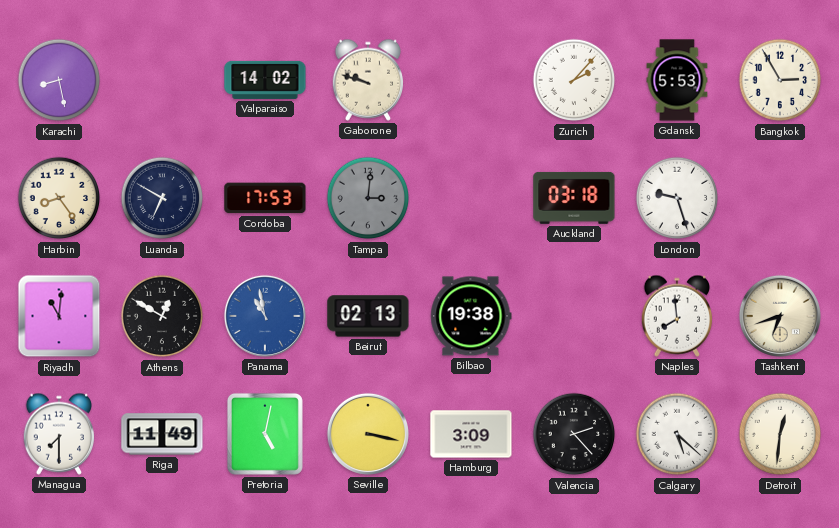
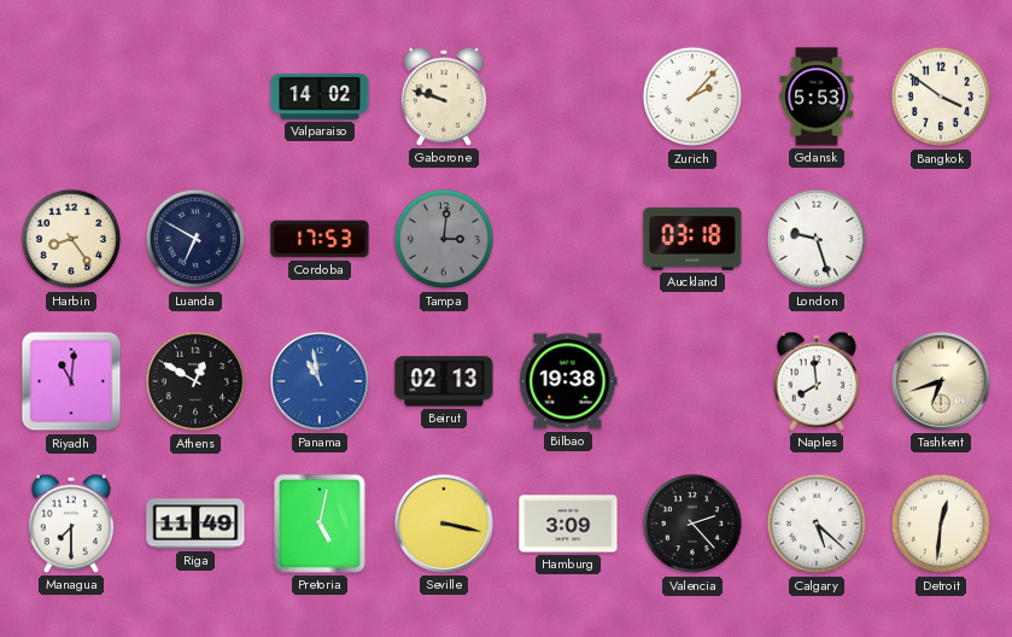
Karachi: 8:28 -> none (59, 80)
Bangkok: 2:55 -> 3:51 (941, 97)
